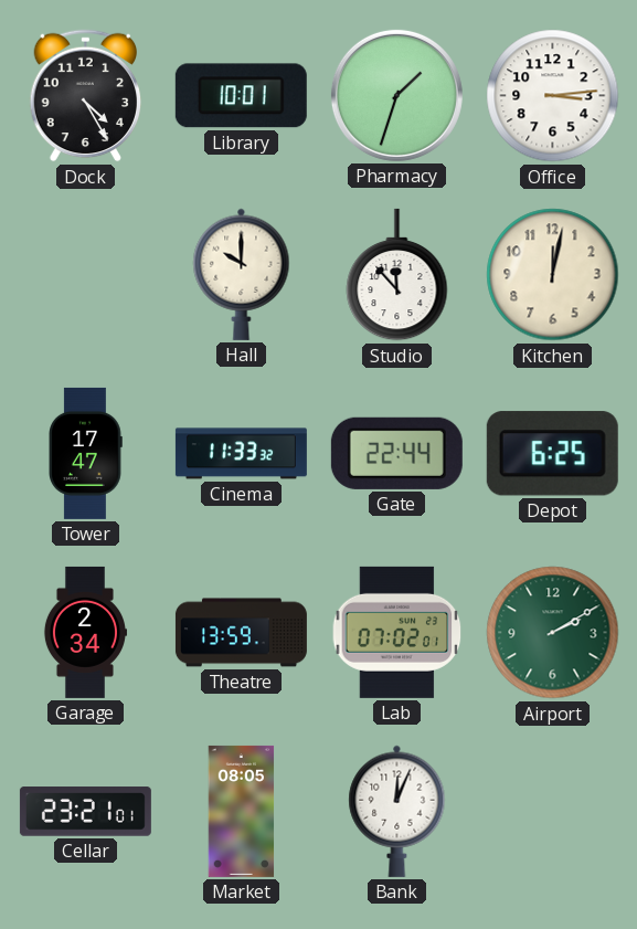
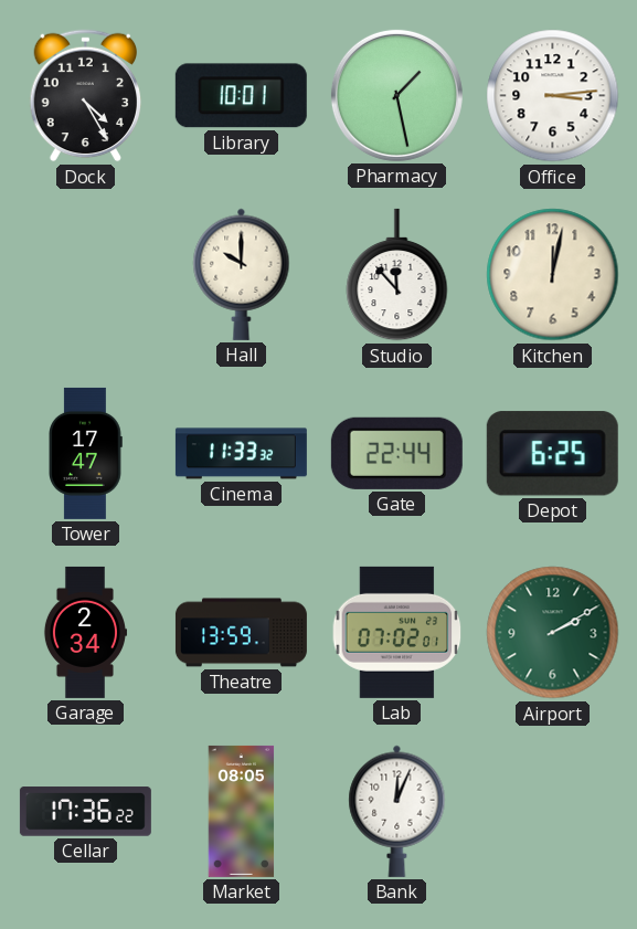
Pharmacy: 1:33 -> 1:28 (396, 95)
Cellar: 23:21 -> 17:36 (85, 812)
